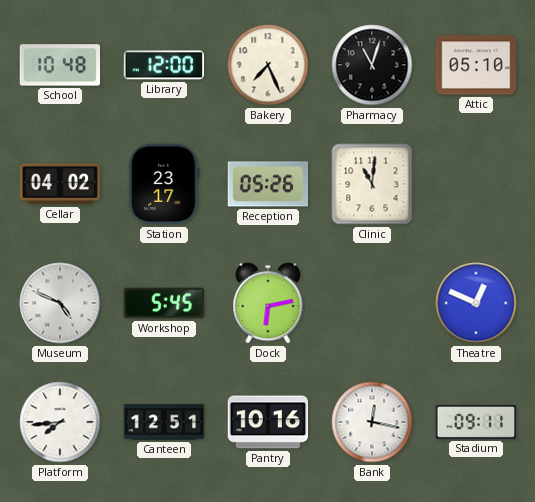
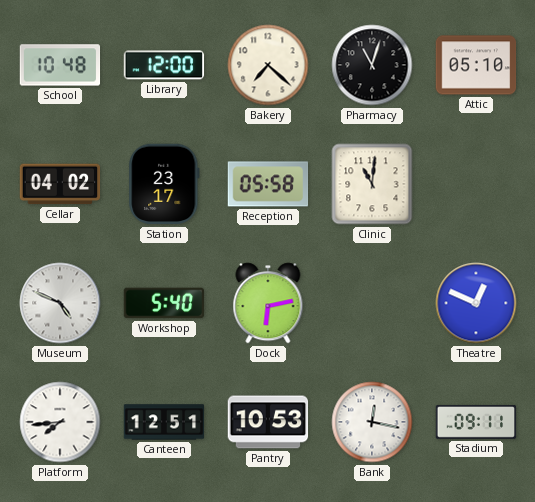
Bakery: 7:26 -> 7:22 (268, 65)
Reception: 05:26 -> 05:58 (268, 184)
Workshop: 5:45 -> 5:40 (164, 303)
Pantry: 10:16 -> 10:53 (268, 422)
